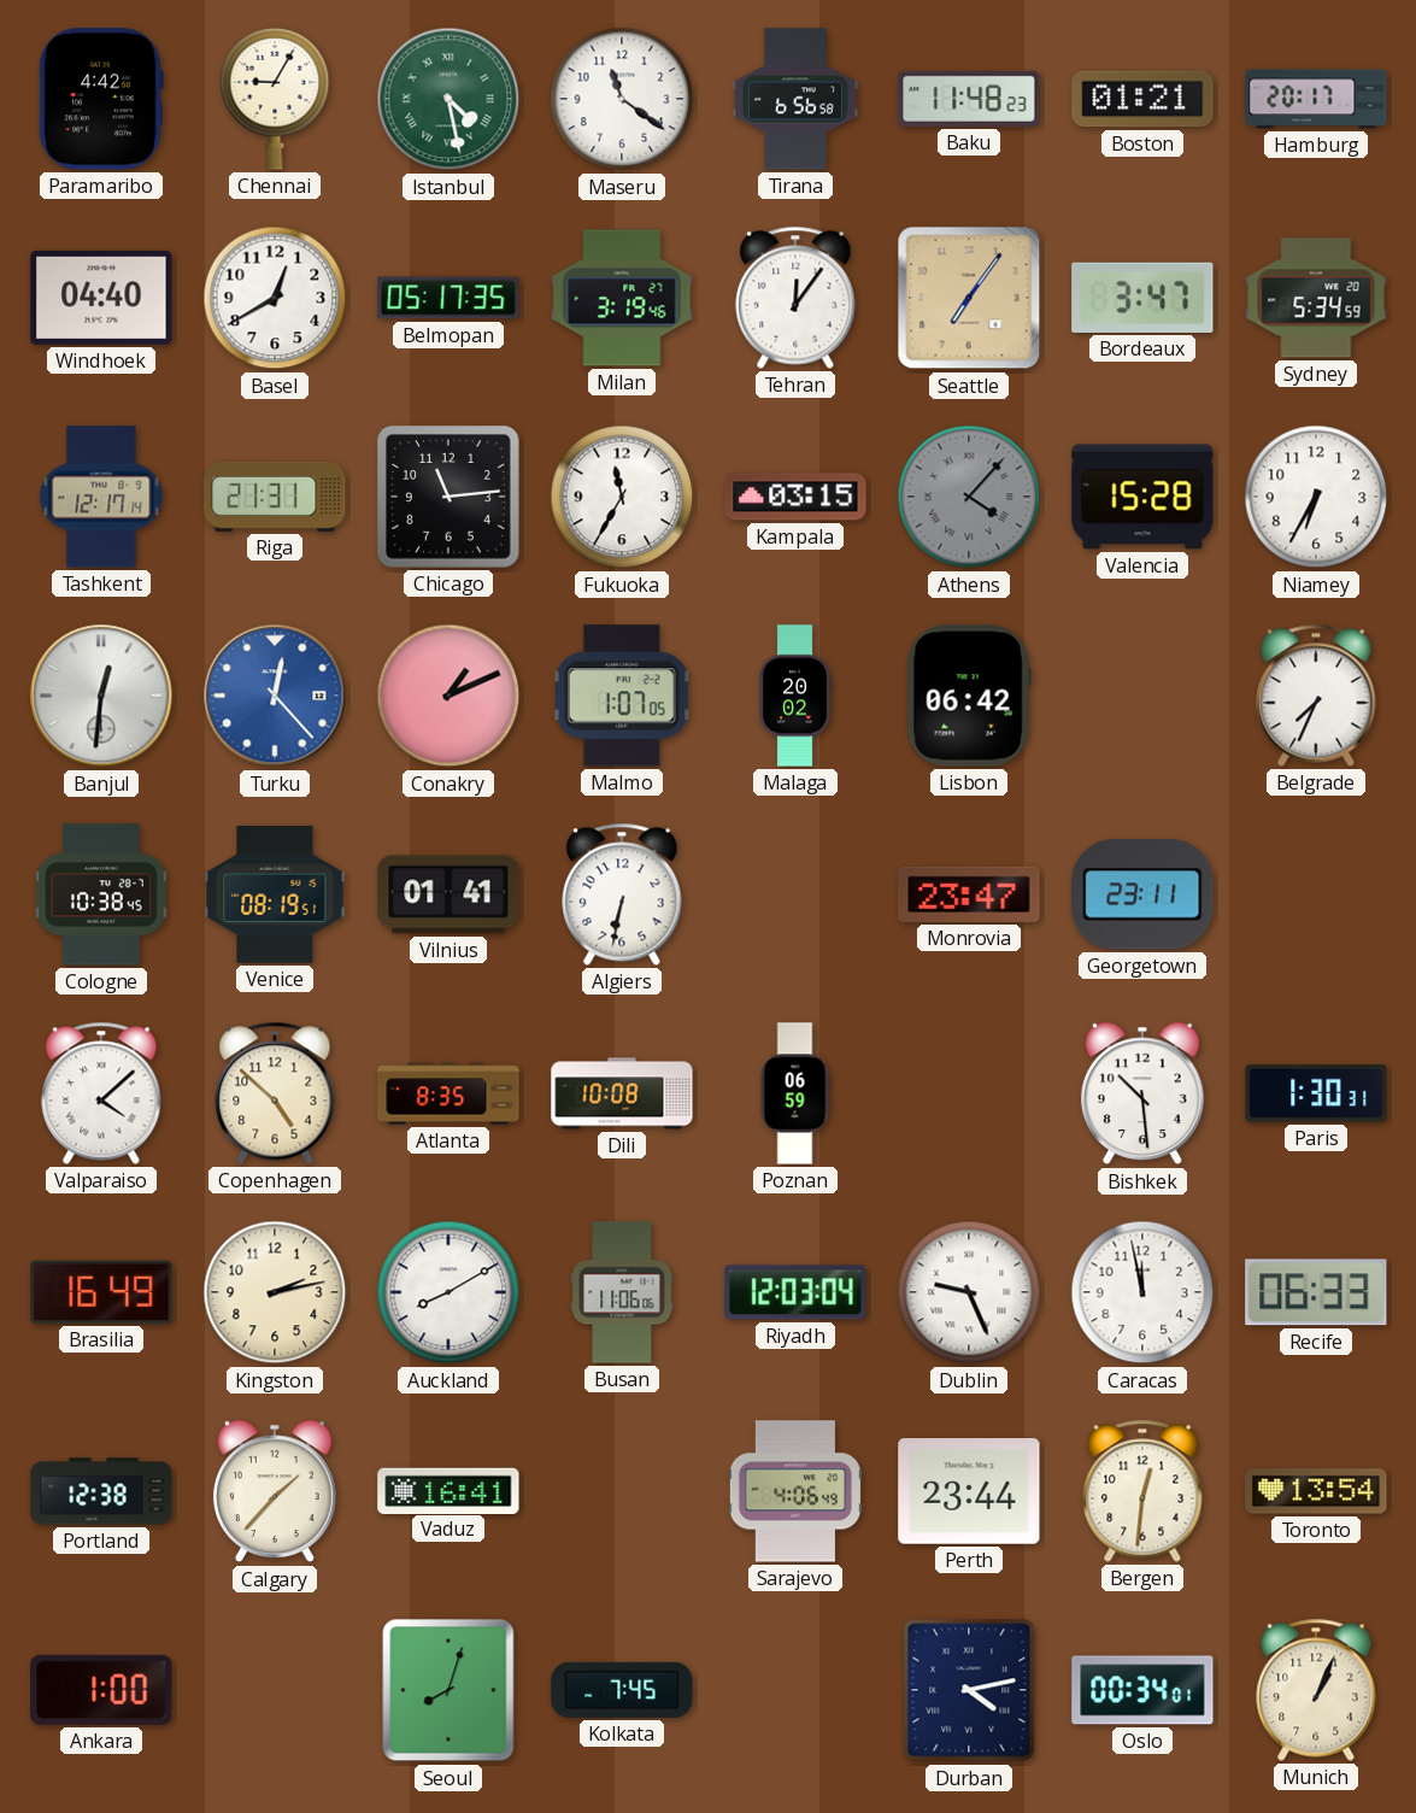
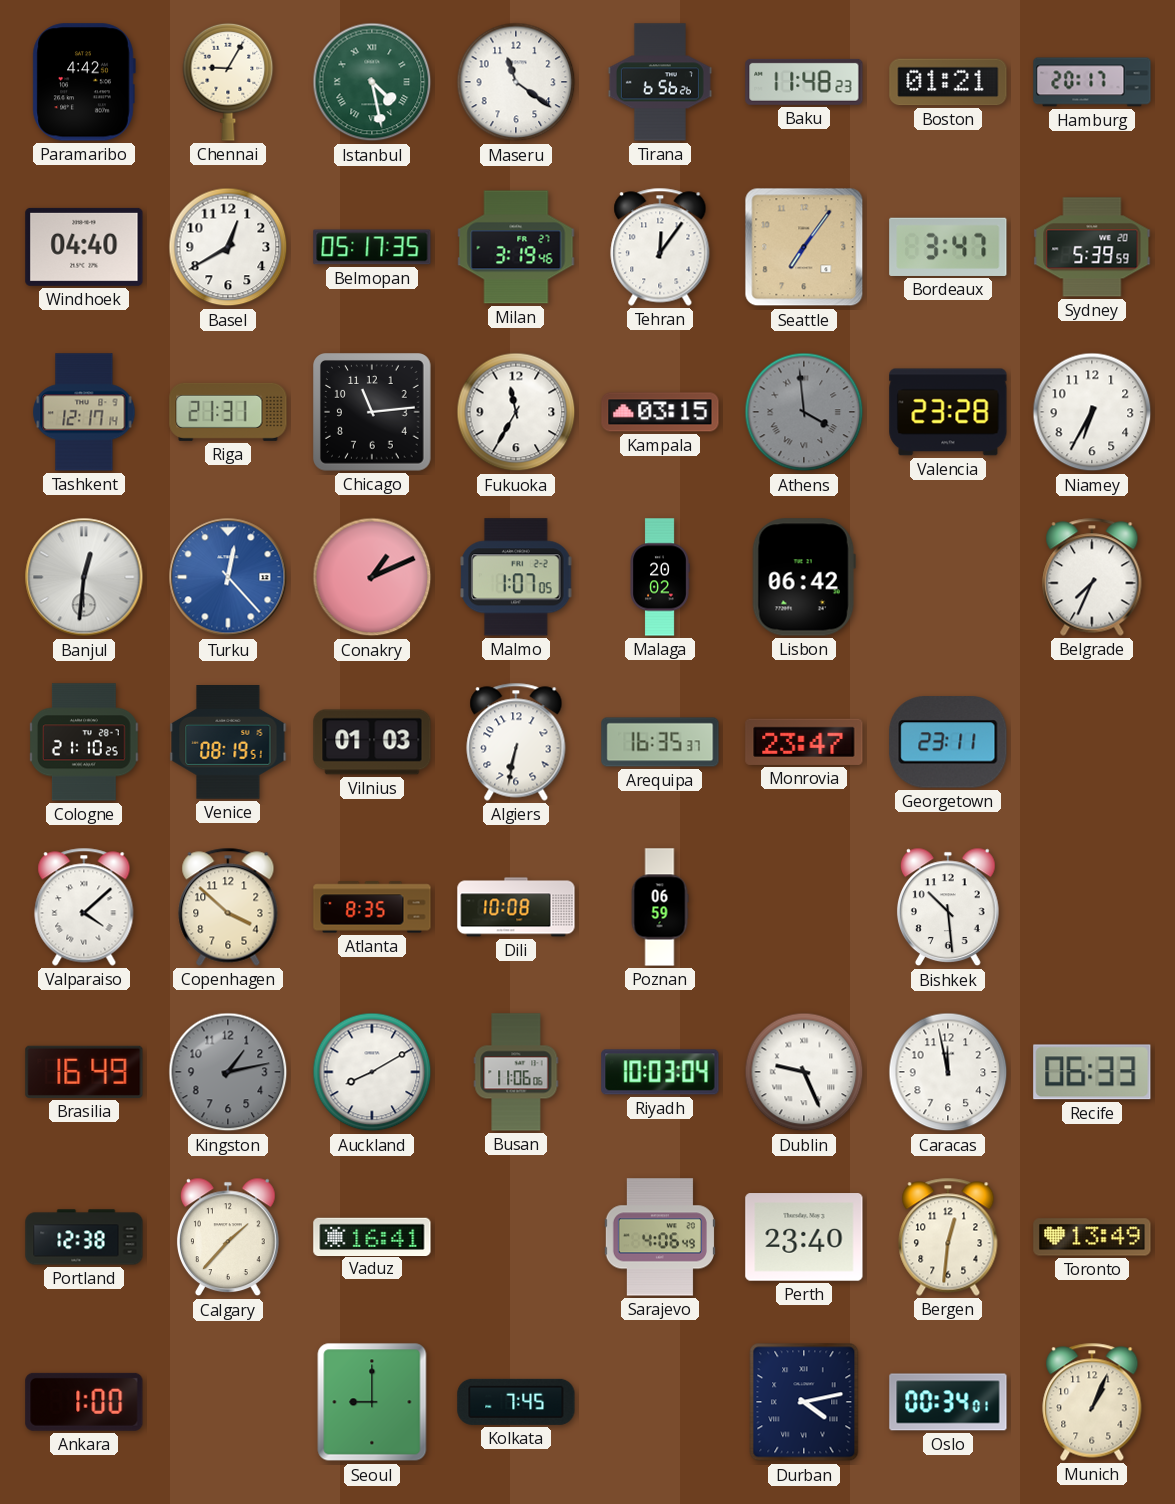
Tirana: 6:56:58 -> 6:56:26 (660, 82)
Sydney: 5:34 -> 5:39 (1092, 247)
Athens: 4:07 -> 3:59 (804, 412)
Valencia: 15:28 -> 23:28 (948, 412)
Cologne: 10:38 -> 21:10 (85, 742)
Vilnius: 01:41 -> 01:03 (372, 742)
Arequipa: none -> 16:35 (660, 742)
Copenhagen: 4:52 -> 3:52 (228, 907)
Paris: 1:30 -> none (1316, 1095)
Kingston: 2:13 -> 1:13 (228, 1072)
Kingston dial: cream -> grey (228, 1072)
Riyadh: 12:03 -> 10:03 (660, 1072)
Perth: 23:44 -> 23:40 (804, 1237)
Toronto: 13:54 -> 13:49 (1092, 1237)
Seoul: 8:03 -> 9:00 (372, 1402)
